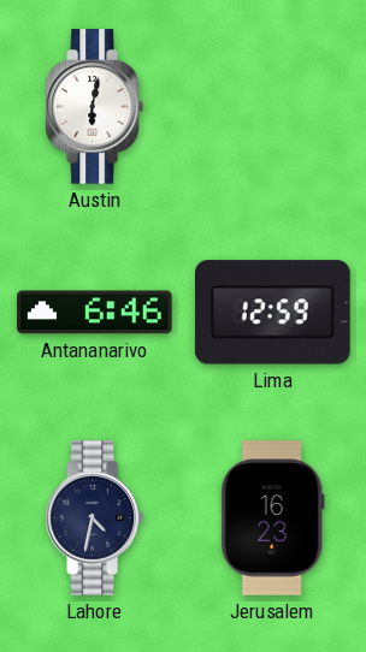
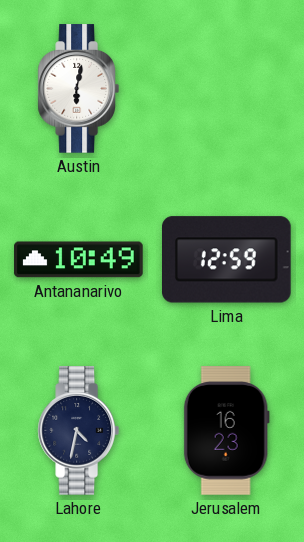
Antananarivo: 6:46 -> 10:49 (79, 260)
